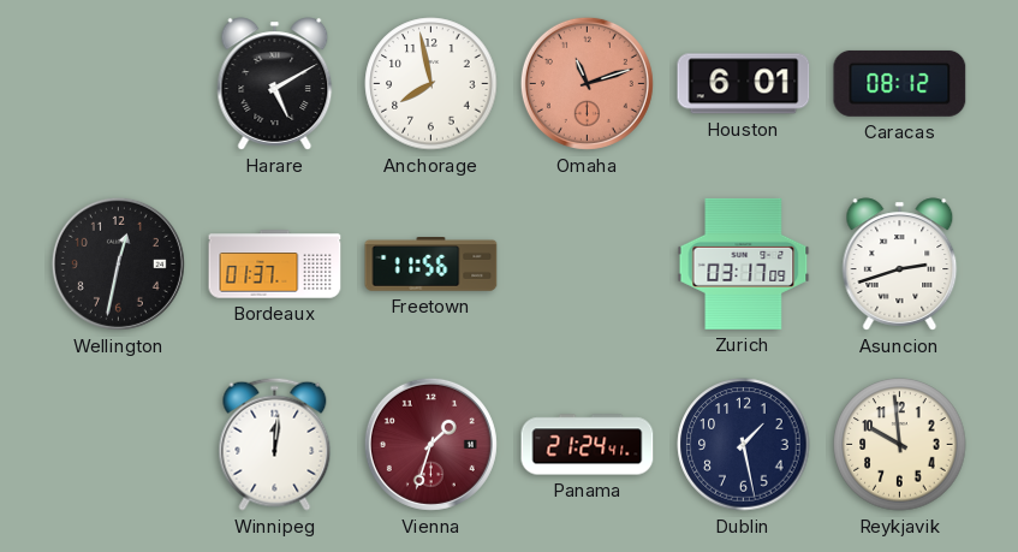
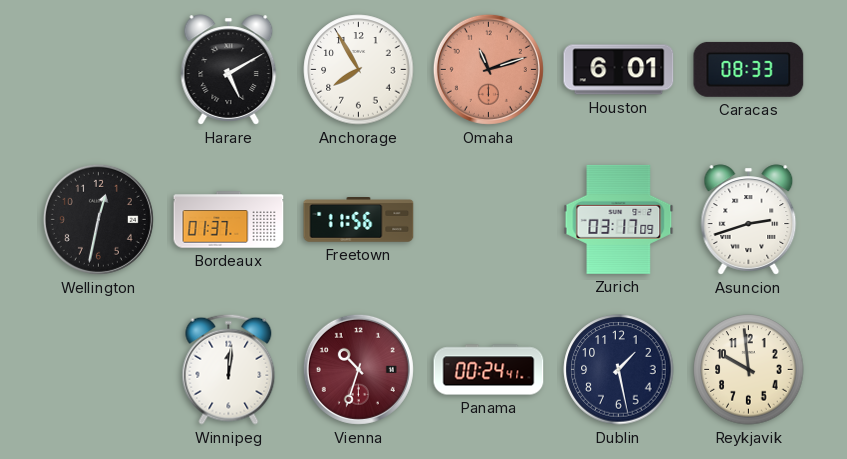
Anchorage: 7:58 -> 7:55 (359, 70)
Caracas: 08:12 -> 08:33 (749, 69)
Vienna: 1:33 -> 10:33 (358, 369)
Panama: 21:24 -> 00:24 (489, 370)
